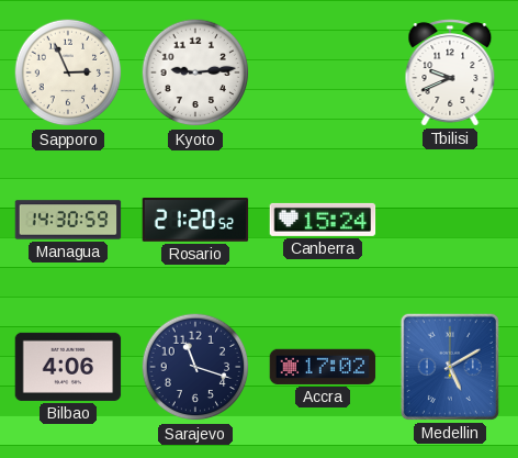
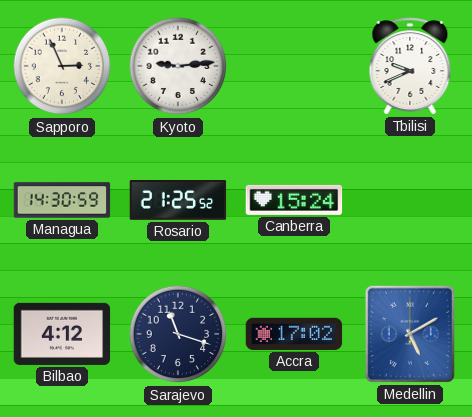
Rosario: 21:20 -> 21:25 (178, 201)
Bilbao: 4:06 -> 4:12 (62, 334)
